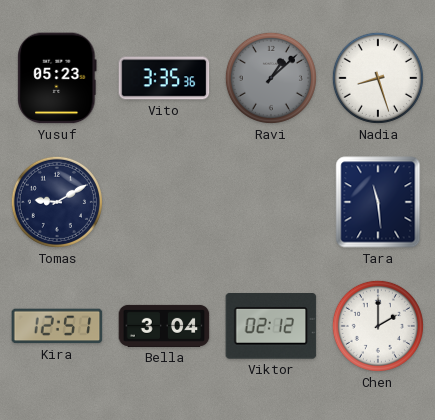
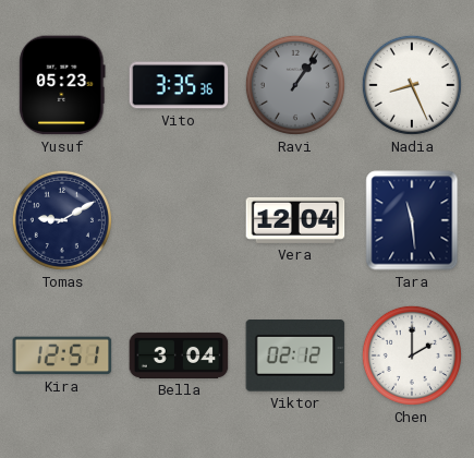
Ravi: 1:08 -> 1:06 (295, 85)
Nadia: 8:27 -> 8:26 (412, 85)
Vera: none -> 12:04 (295, 220)
